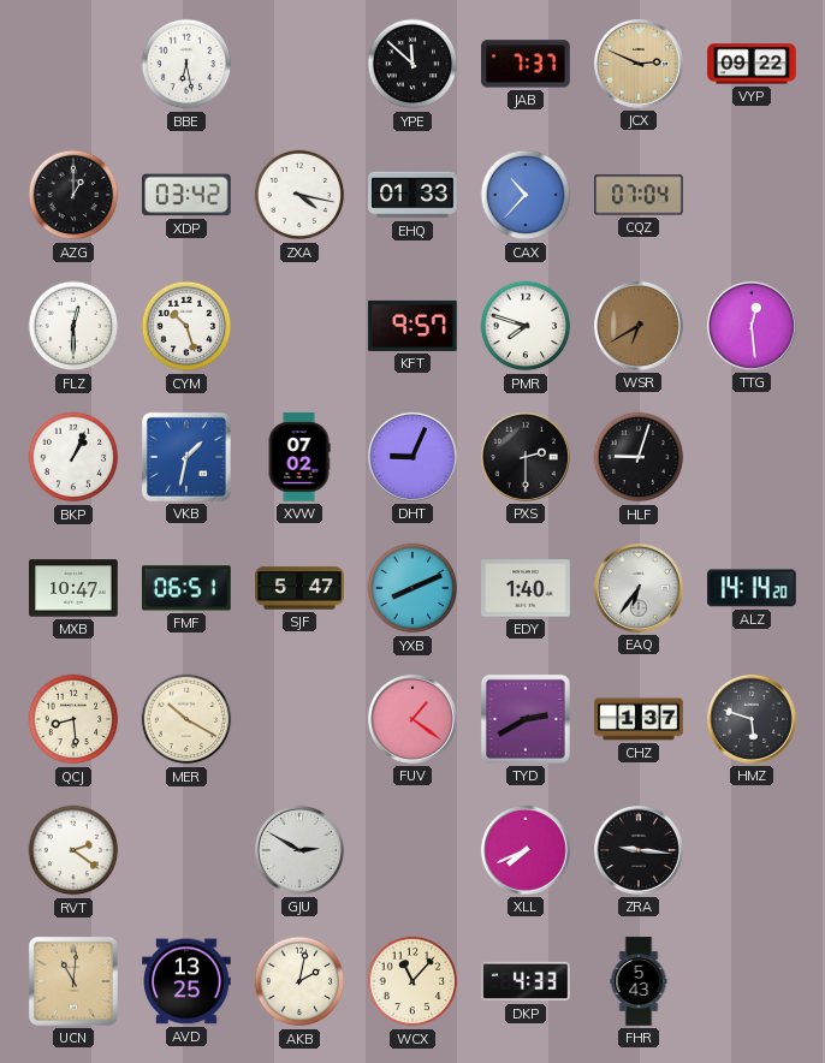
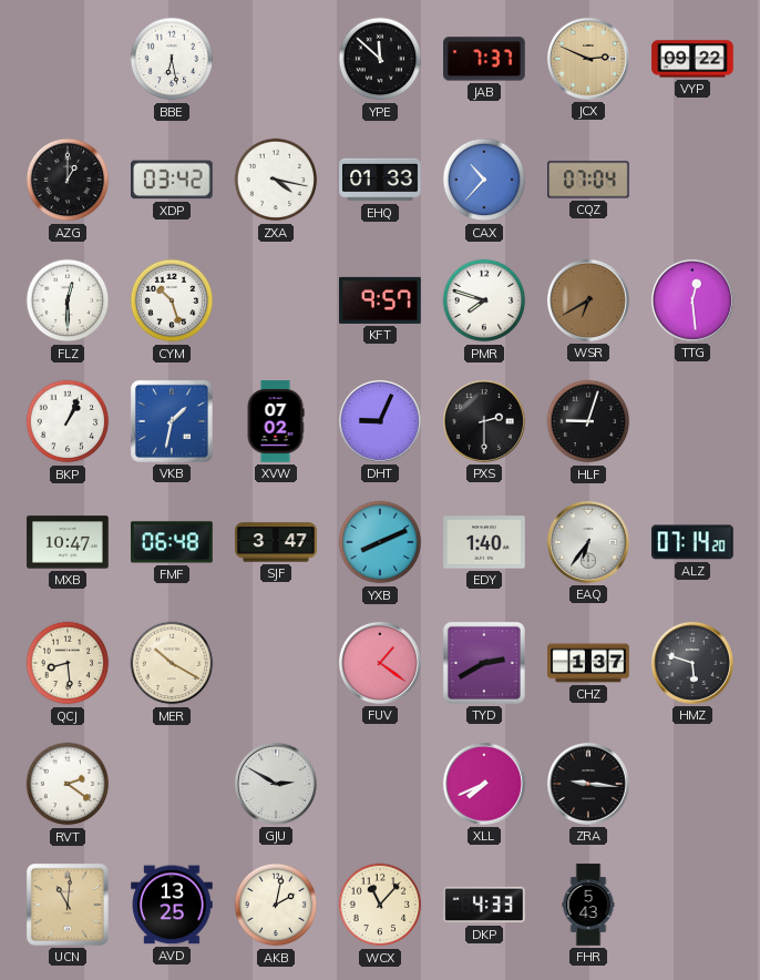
FMF: 06:51 -> 06:48 (173, 542)
SJF: 5:47 -> 3:47 (276, 542)
ALZ: 14:14 -> 07:14 (694, 542)
